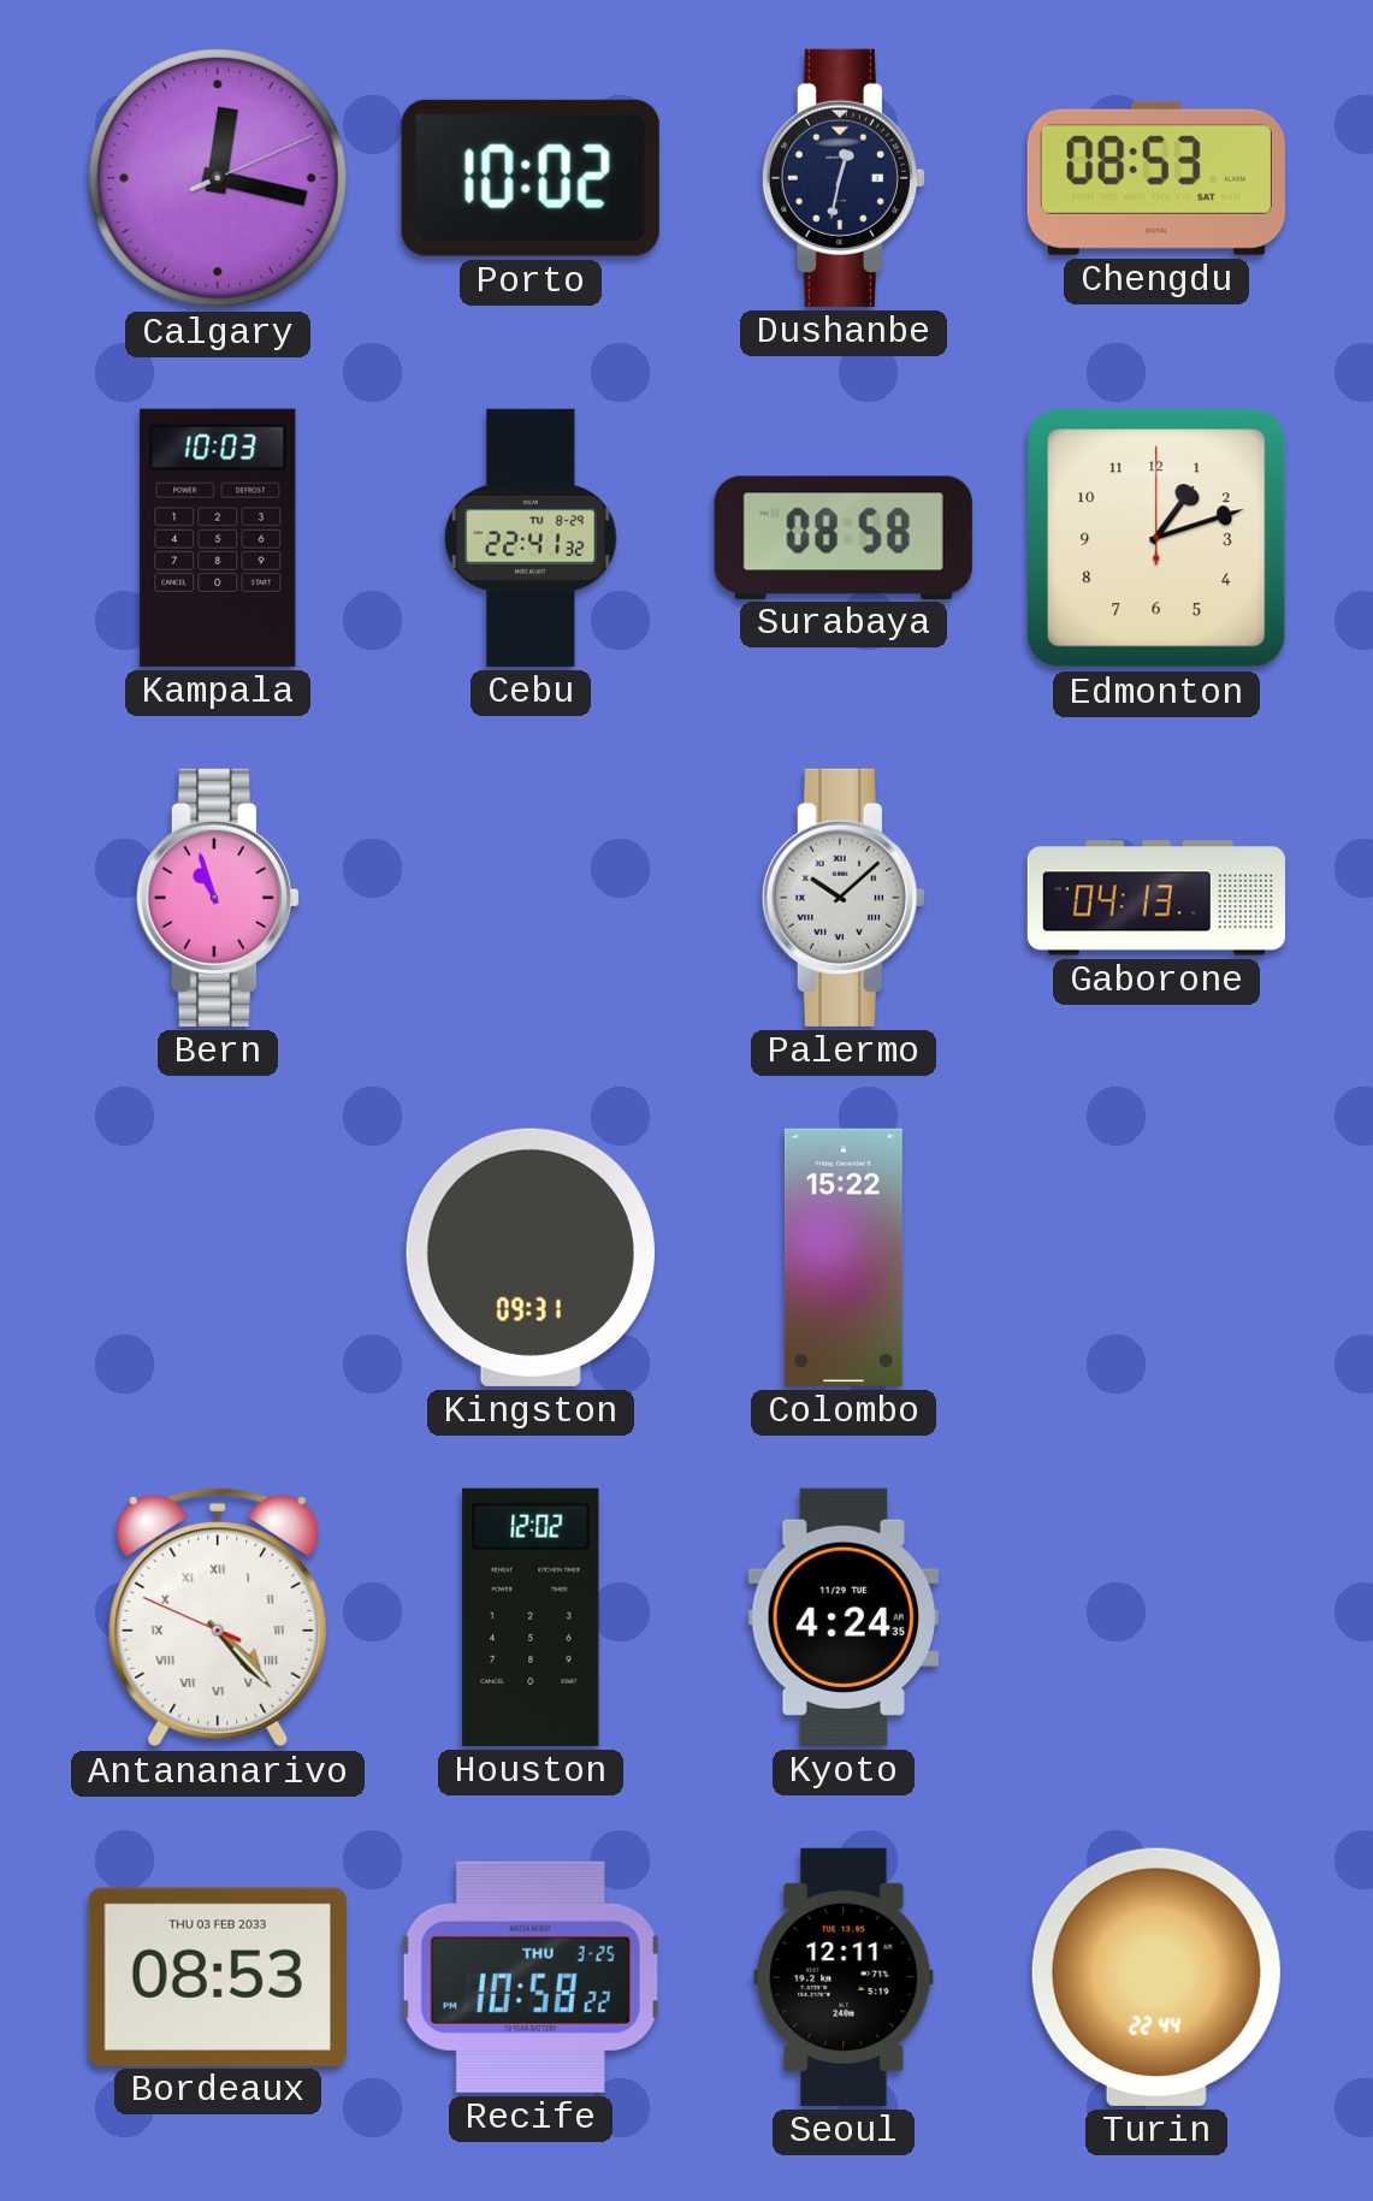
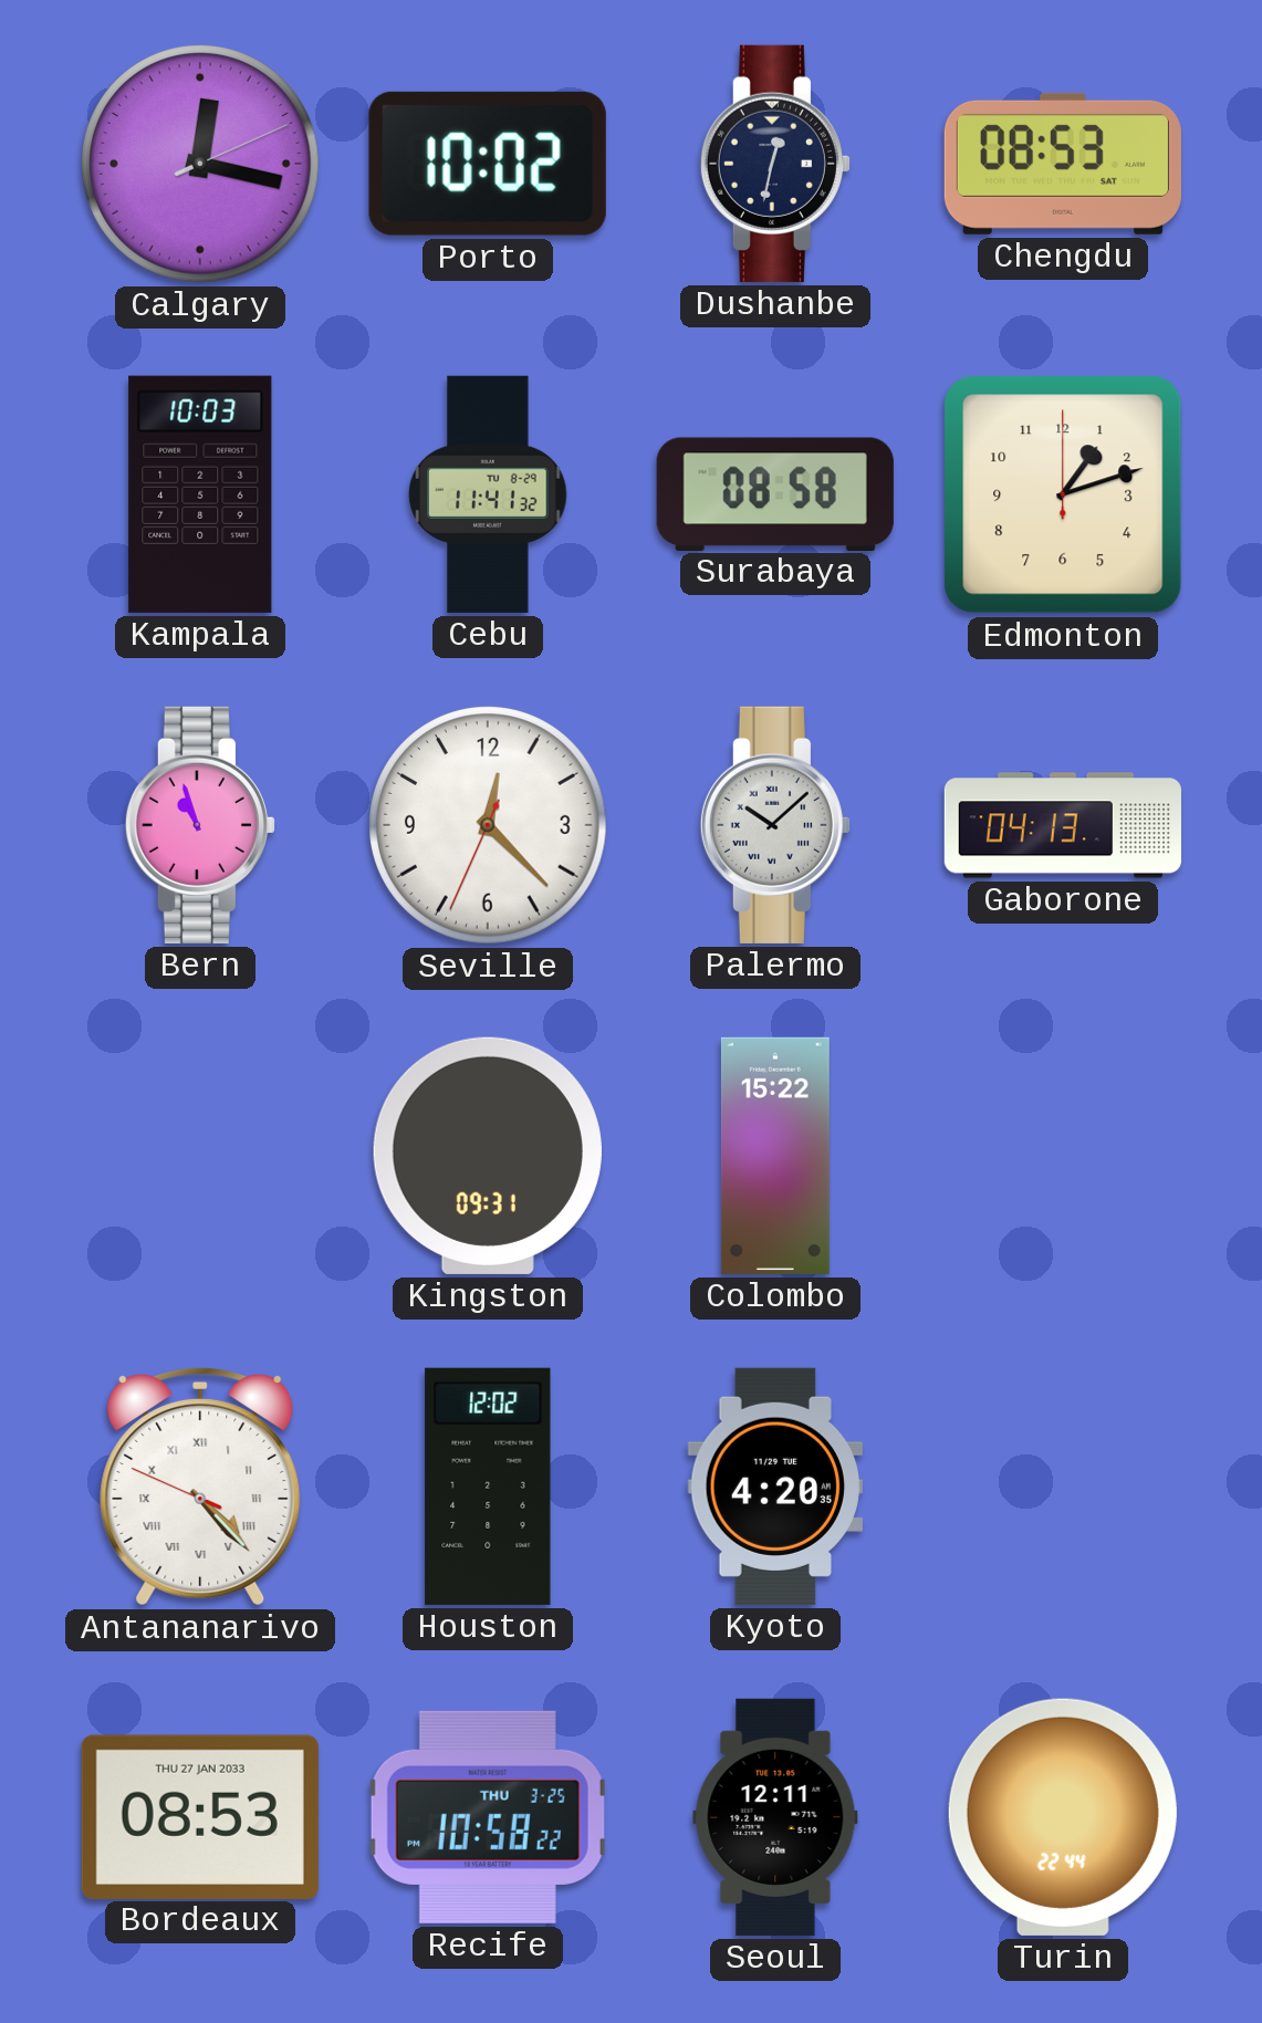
Cebu: 22:41 -> 11:41 (488, 494)
Seville: none -> 12:22 (489, 826)
Kyoto: 4:24 -> 4:20 (775, 1487)
Bordeaux date: THU 03 FEB 2033 -> THU 27 JAN 2033 (200, 1816)
